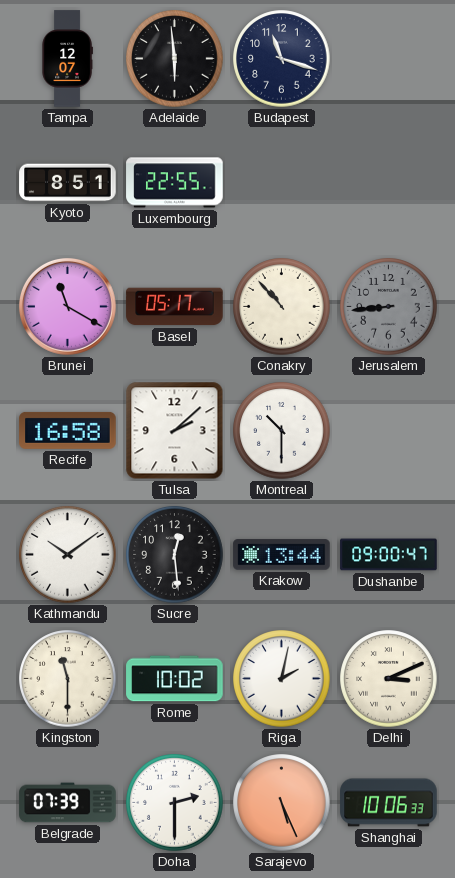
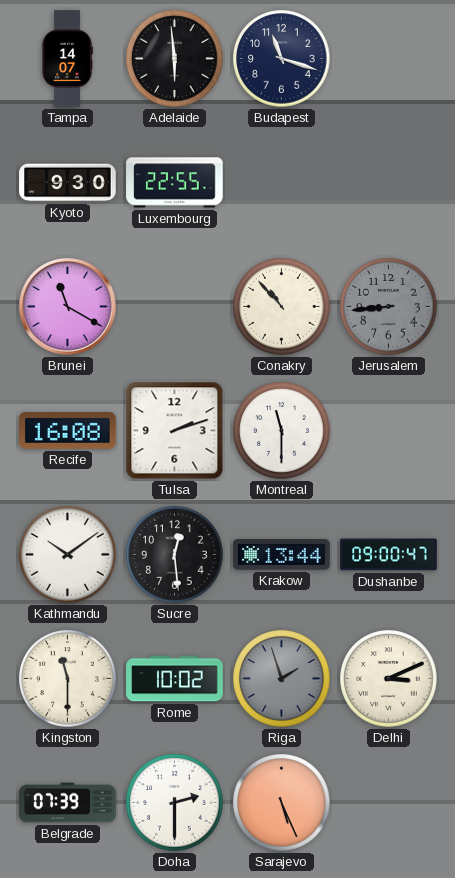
Tampa: 12:07 -> 14:07 (67, 59)
Kyoto: 8:51 -> 9:30 (68, 183)
Basel: 05:17 -> none (175, 307)
Recife: 16:58 -> 16:08 (68, 430)
Tulsa: 2:08 -> 2:12 (175, 431)
Montreal: 10:30 -> 11:30 (282, 431)
Riga: 2:02 -> 1:57 (282, 679)
Riga dial: white -> grey (282, 679)
Shanghai: 10:06 -> none (389, 803)
